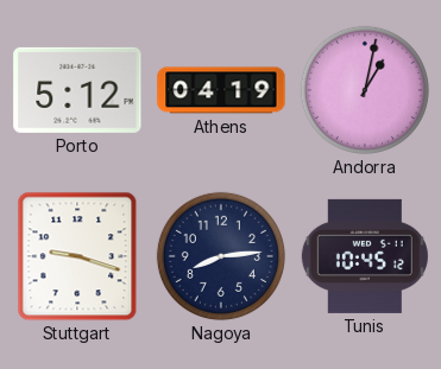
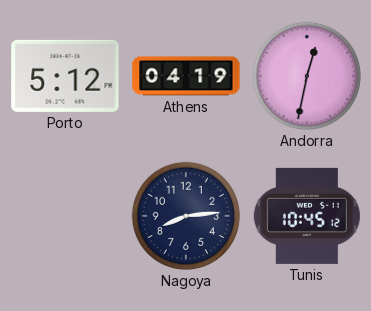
Andorra: 1:02 -> 12:32 (307, 76)
Stuttgart: 9:18 -> none (77, 256)
